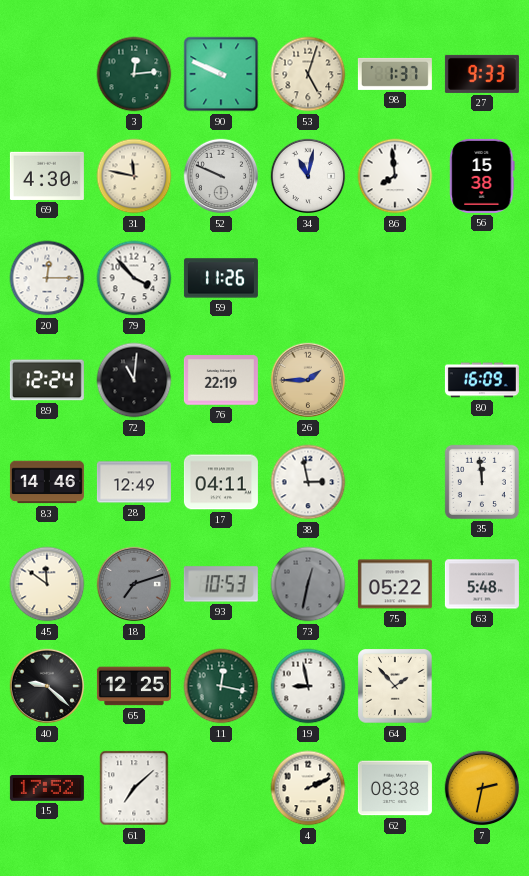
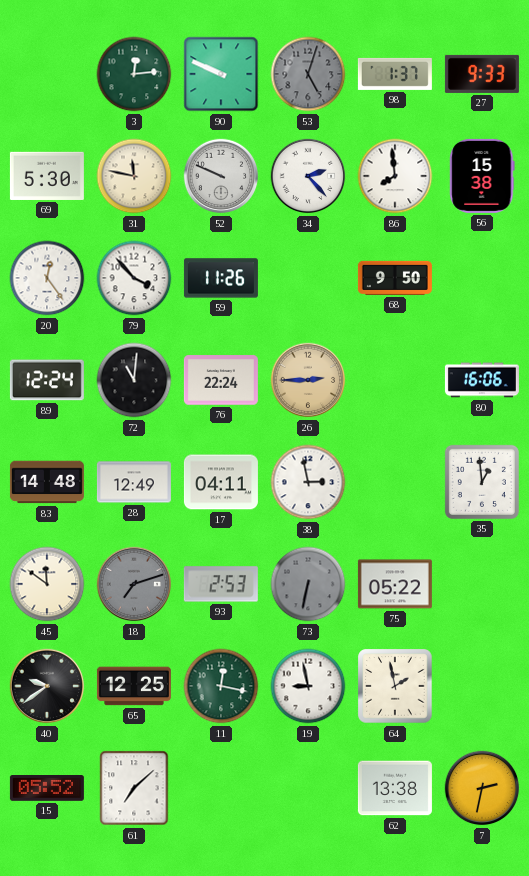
53 dial: cream -> grey (308, 74)
69: 4:30 -> 5:30 (47, 176)
34: 11:02 -> 2:23 (308, 176)
20: 12:15 -> 12:24 (47, 278)
68: none -> 9:50 (395, 278)
76: 22:19 -> 22:24 (221, 380)
26: 1:45 -> 2:45 (308, 380)
80: 16:09 -> 16:06 (482, 380)
83: 14:46 -> 14:48 (47, 482)
35: 11:59 -> 12:59 (482, 482)
93: 10:53 -> 2:53 (221, 584)
73: 12:32 -> 6:32 (308, 584)
63: 5:48 -> none (482, 584)
40: 9:22 -> 9:39 (47, 686)
64: 1:53 -> 1:58 (395, 686)
15: 17:52 -> 05:52 (47, 789)
4: 2:11 -> none (308, 788)
62: 08:38 -> 13:38 (395, 788)
